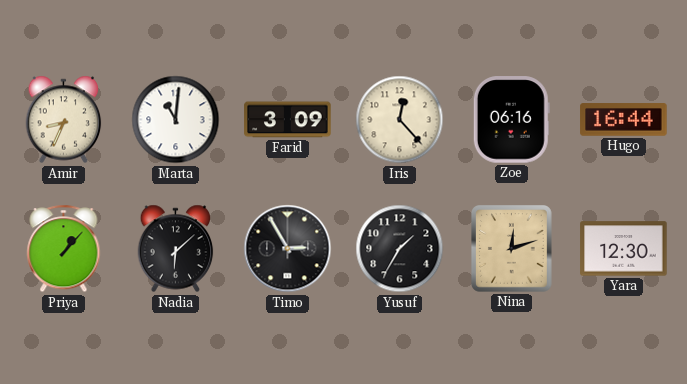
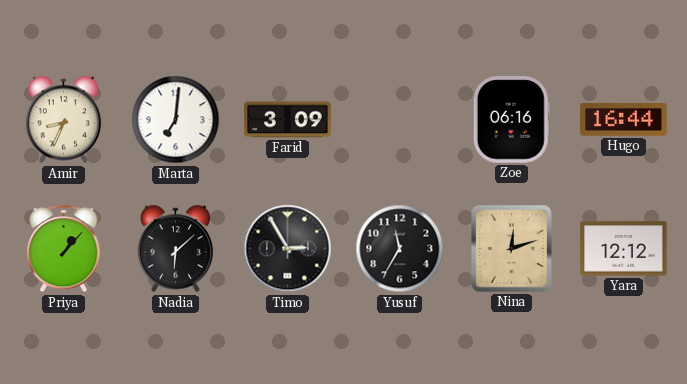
Marta: 11:01 -> 7:01 (176, 120)
Iris: 12:23 -> none (400, 120)
Yusuf: 1:35 -> 11:35 (400, 249)
Yara: 12:30 -> 12:12 (624, 249)
